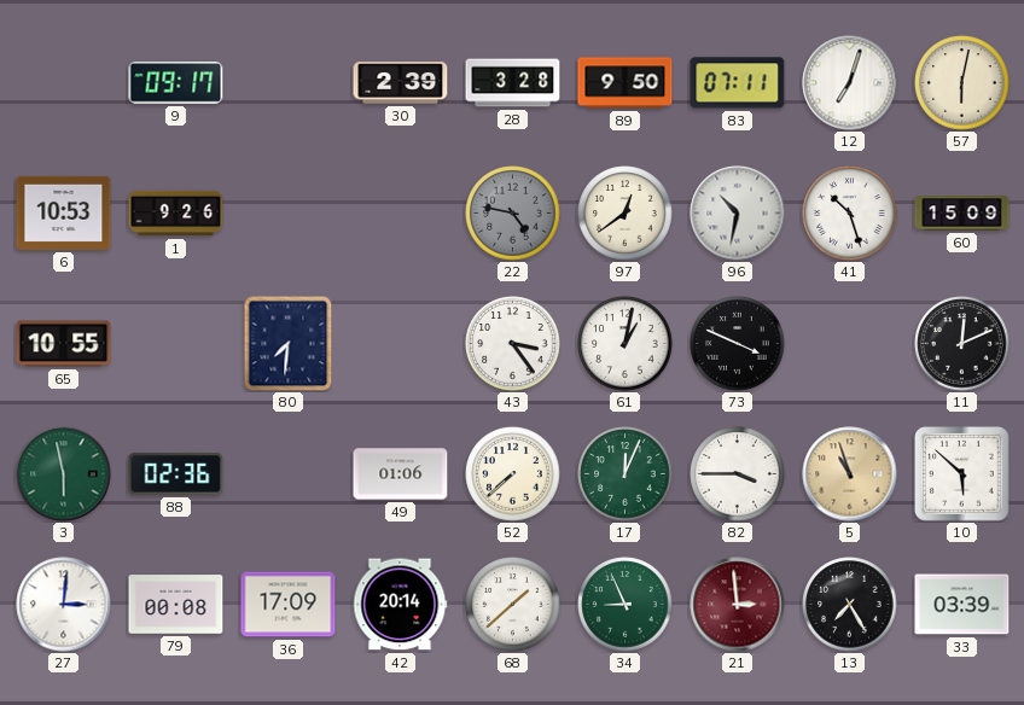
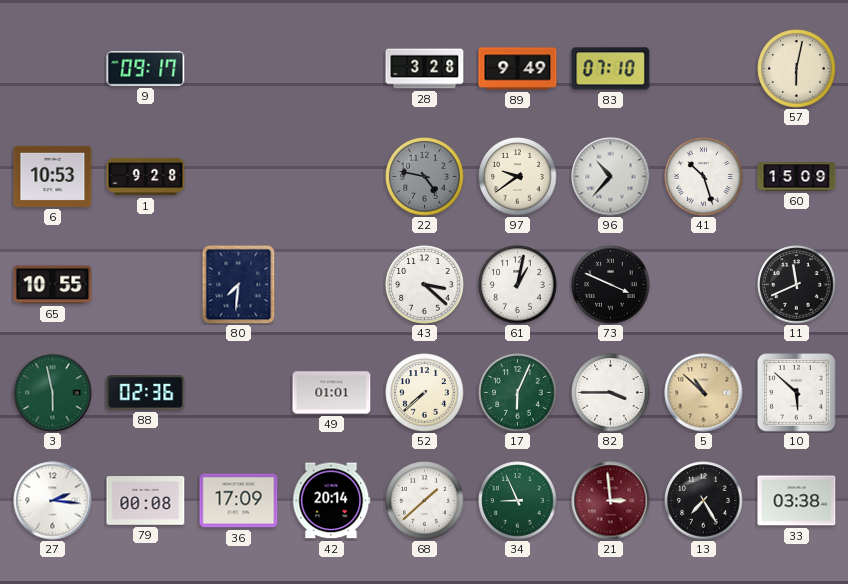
30: 2:39 -> none (401, 83)
89: 9:50 -> 9:49 (518, 69)
83: 07:11 -> 07:10 (611, 69)
12: 7:03 -> none (850, 83)
1: 9:26 -> 9:28 (146, 177)
97: 12:39 -> 9:39 (518, 177)
96: 10:32 -> 10:37 (611, 177)
43: 3:24 -> 3:22 (425, 285)
11: 12:11 -> 11:41 (797, 285)
49: 01:06 -> 01:01 (332, 393)
17: 12:04 -> 6:04 (518, 393)
5: 10:57 -> 10:52 (704, 393)
27: 3:01 -> 2:16 (53, 501)
33: 03:39 -> 03:38 (797, 501)
